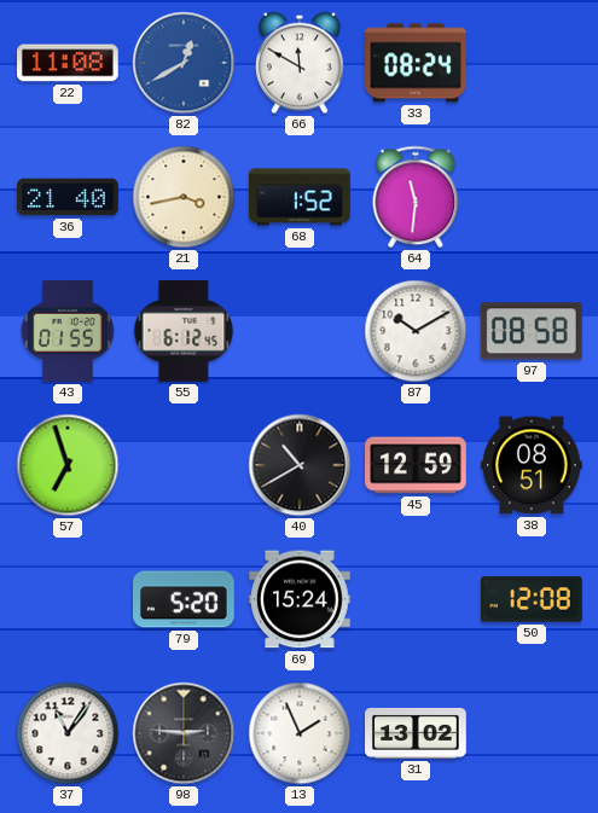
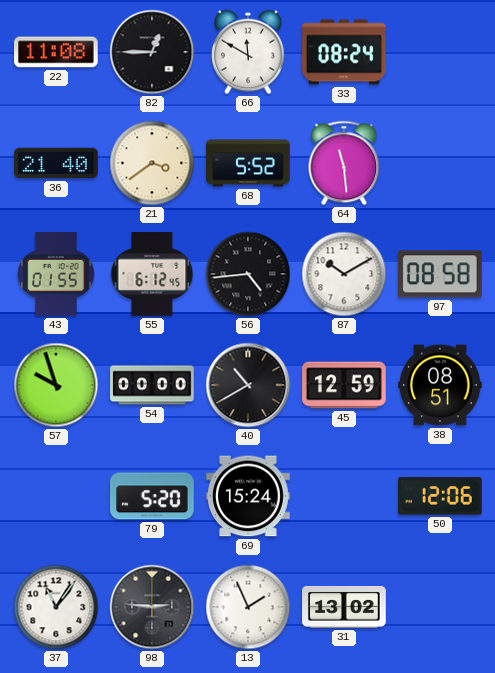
82: 12:40 -> 12:45 (152, 52)
82 dial: blue -> black (152, 52)
21: 3:43 -> 3:39 (152, 163)
68: 1:52 -> 5:52 (248, 163)
64: 11:31 -> 11:29 (344, 163)
56: none -> 4:44 (248, 274)
57: 6:57 -> 9:57 (56, 385)
54: none -> 00:00 (152, 385)
50: 12:08 -> 12:06 (441, 496)
